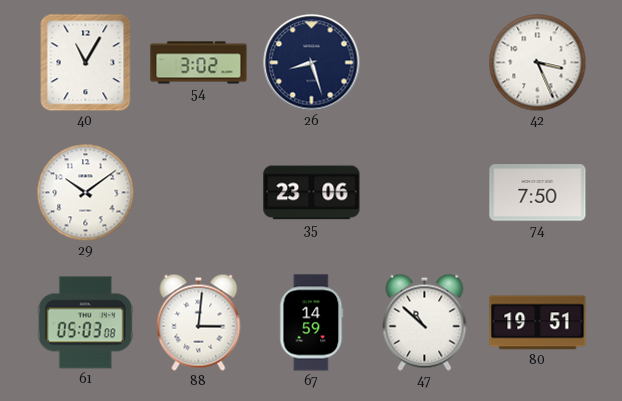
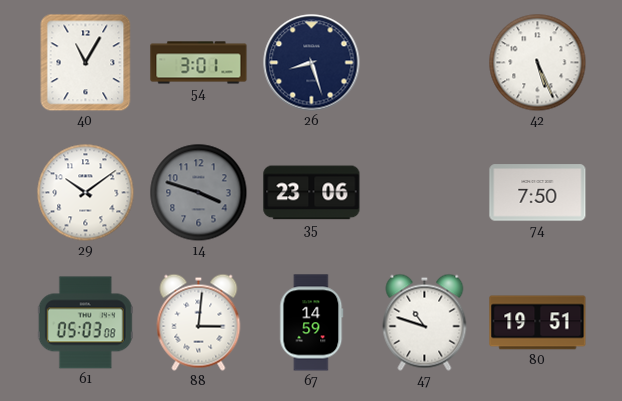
54: 3:02 -> 3:01 (199, 63)
42: 3:26 -> 5:26 (538, 63)
14: none -> 3:48 (199, 193)
47: 10:52 -> 10:48 (425, 322)
